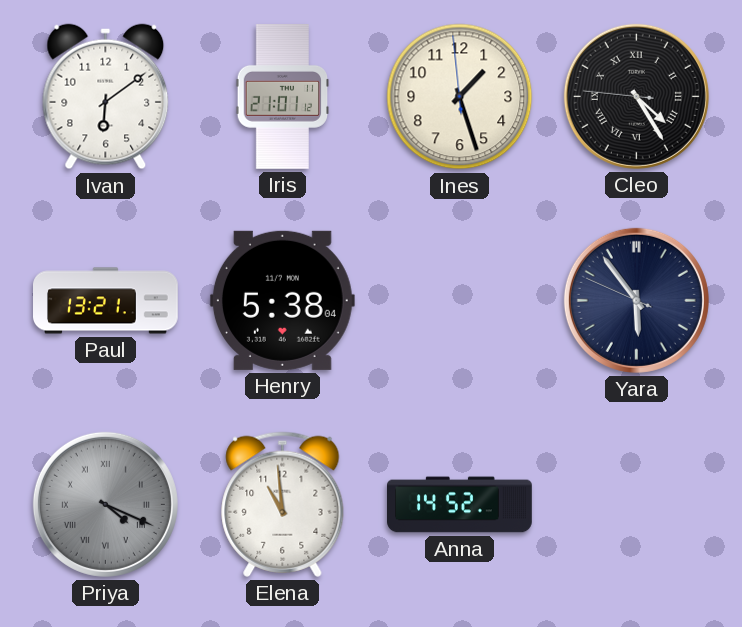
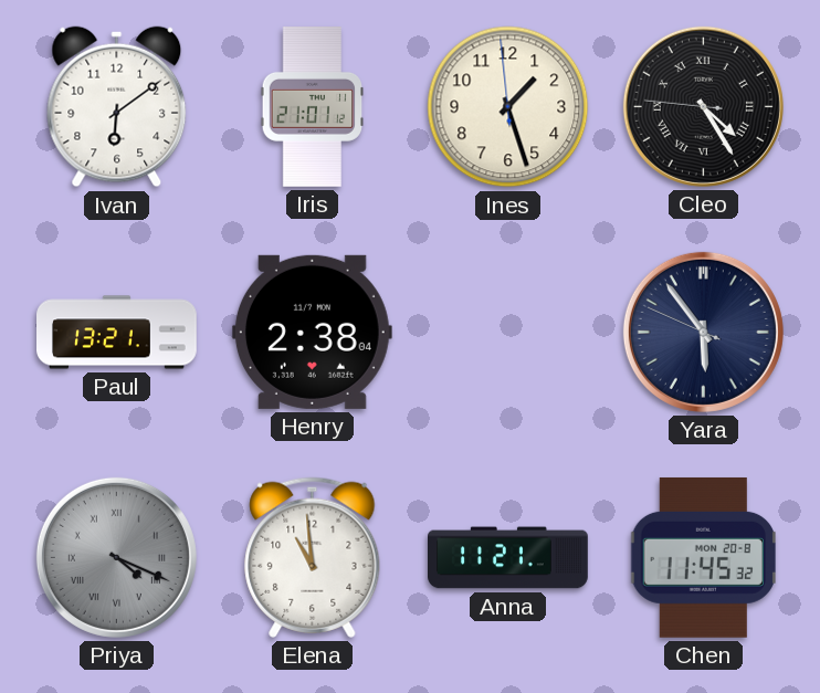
Henry: 5:38 -> 2:38 (312, 332)
Anna: 14:52 -> 11:21 (508, 558)
Chen: none -> 11:45 (703, 557)
